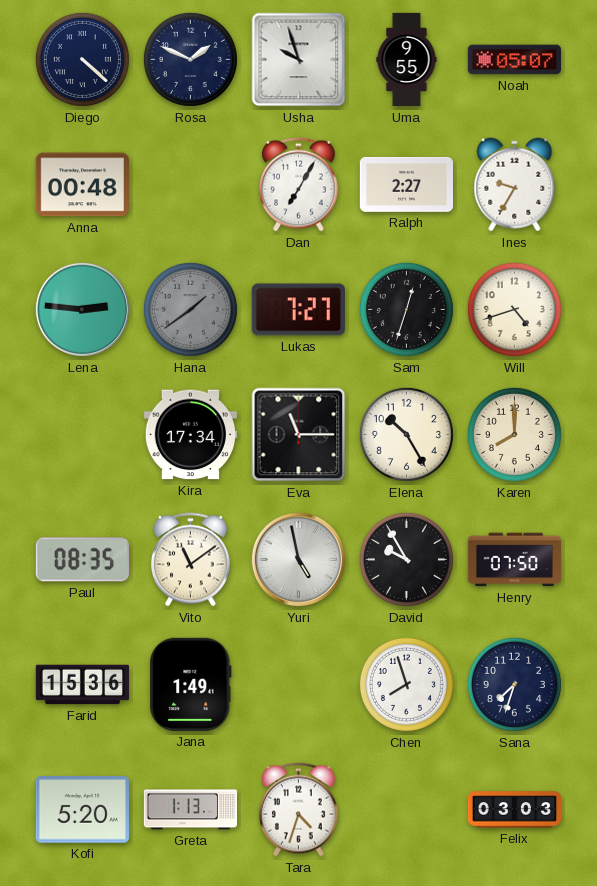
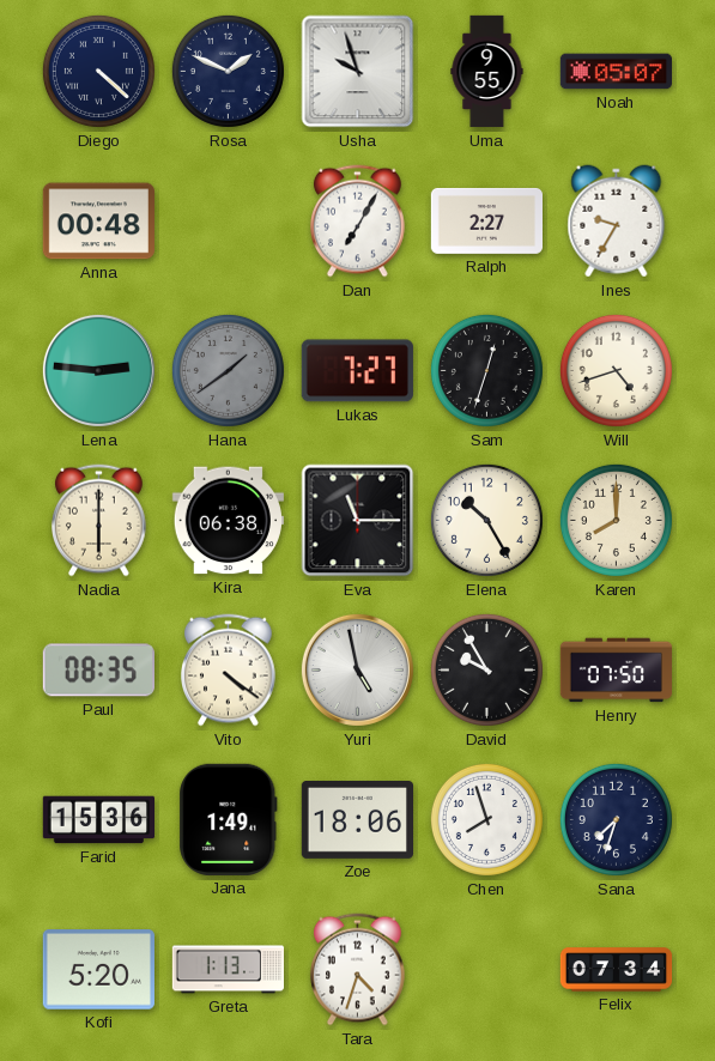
Nadia: none -> 6:00 (99, 521)
Kira: 17:34 -> 06:38 (228, 521)
Vito: 11:09 -> 4:21 (229, 671)
Zoe: none -> 18:06 (357, 820)
Felix: 03:03 -> 07:34 (617, 970)
